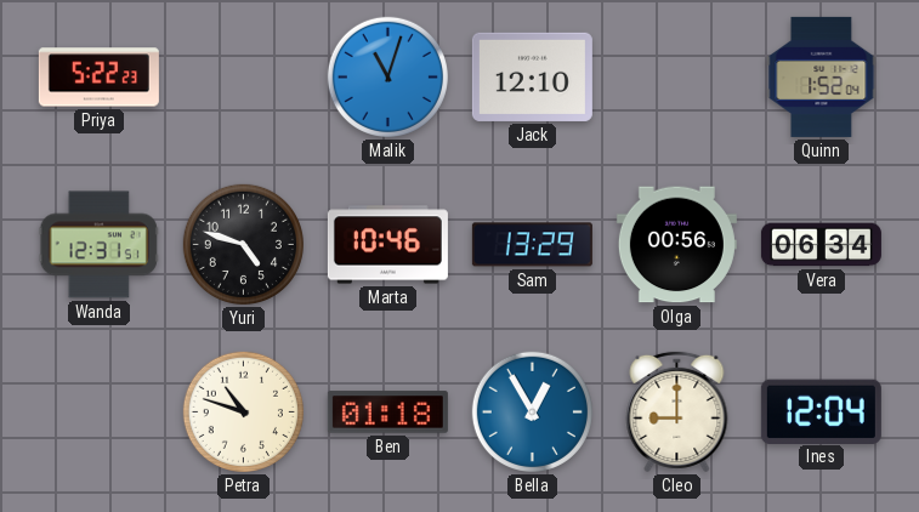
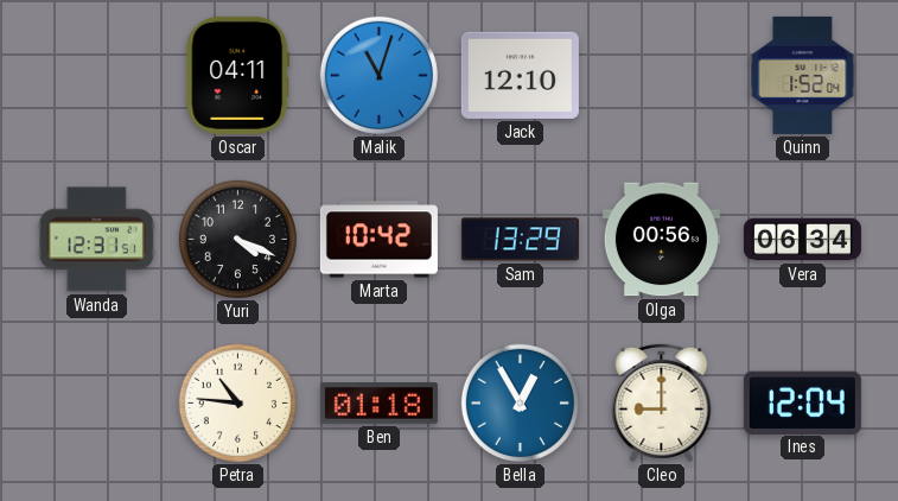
Priya: 5:22 -> none (98, 78)
Oscar: none -> 04:11 (238, 75)
Yuri: 4:48 -> 4:19 (237, 239)
Marta: 10:46 -> 10:42 (378, 240)
Petra: 10:48 -> 10:46 (237, 402)
